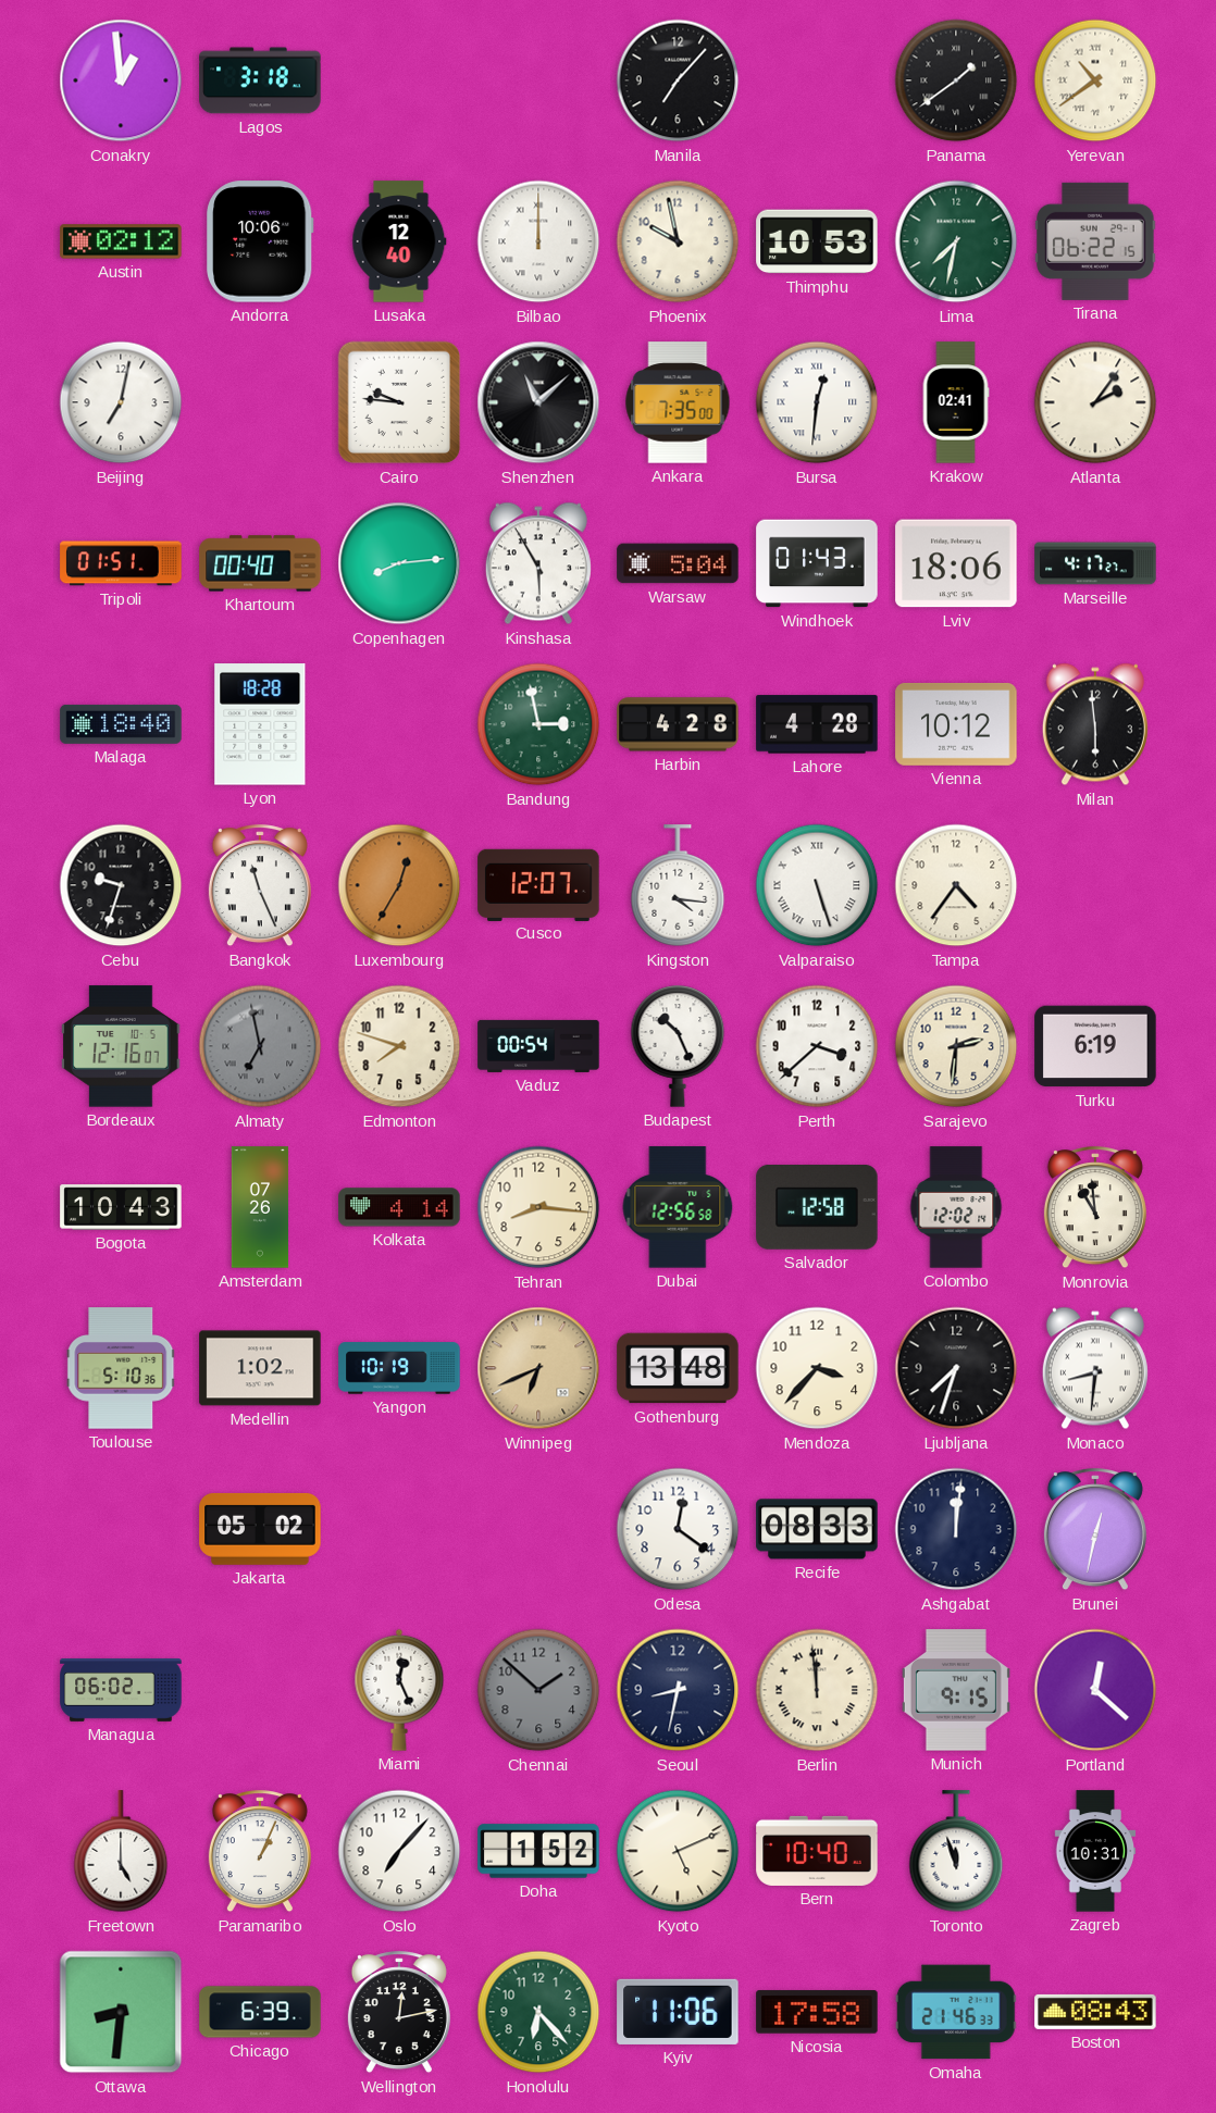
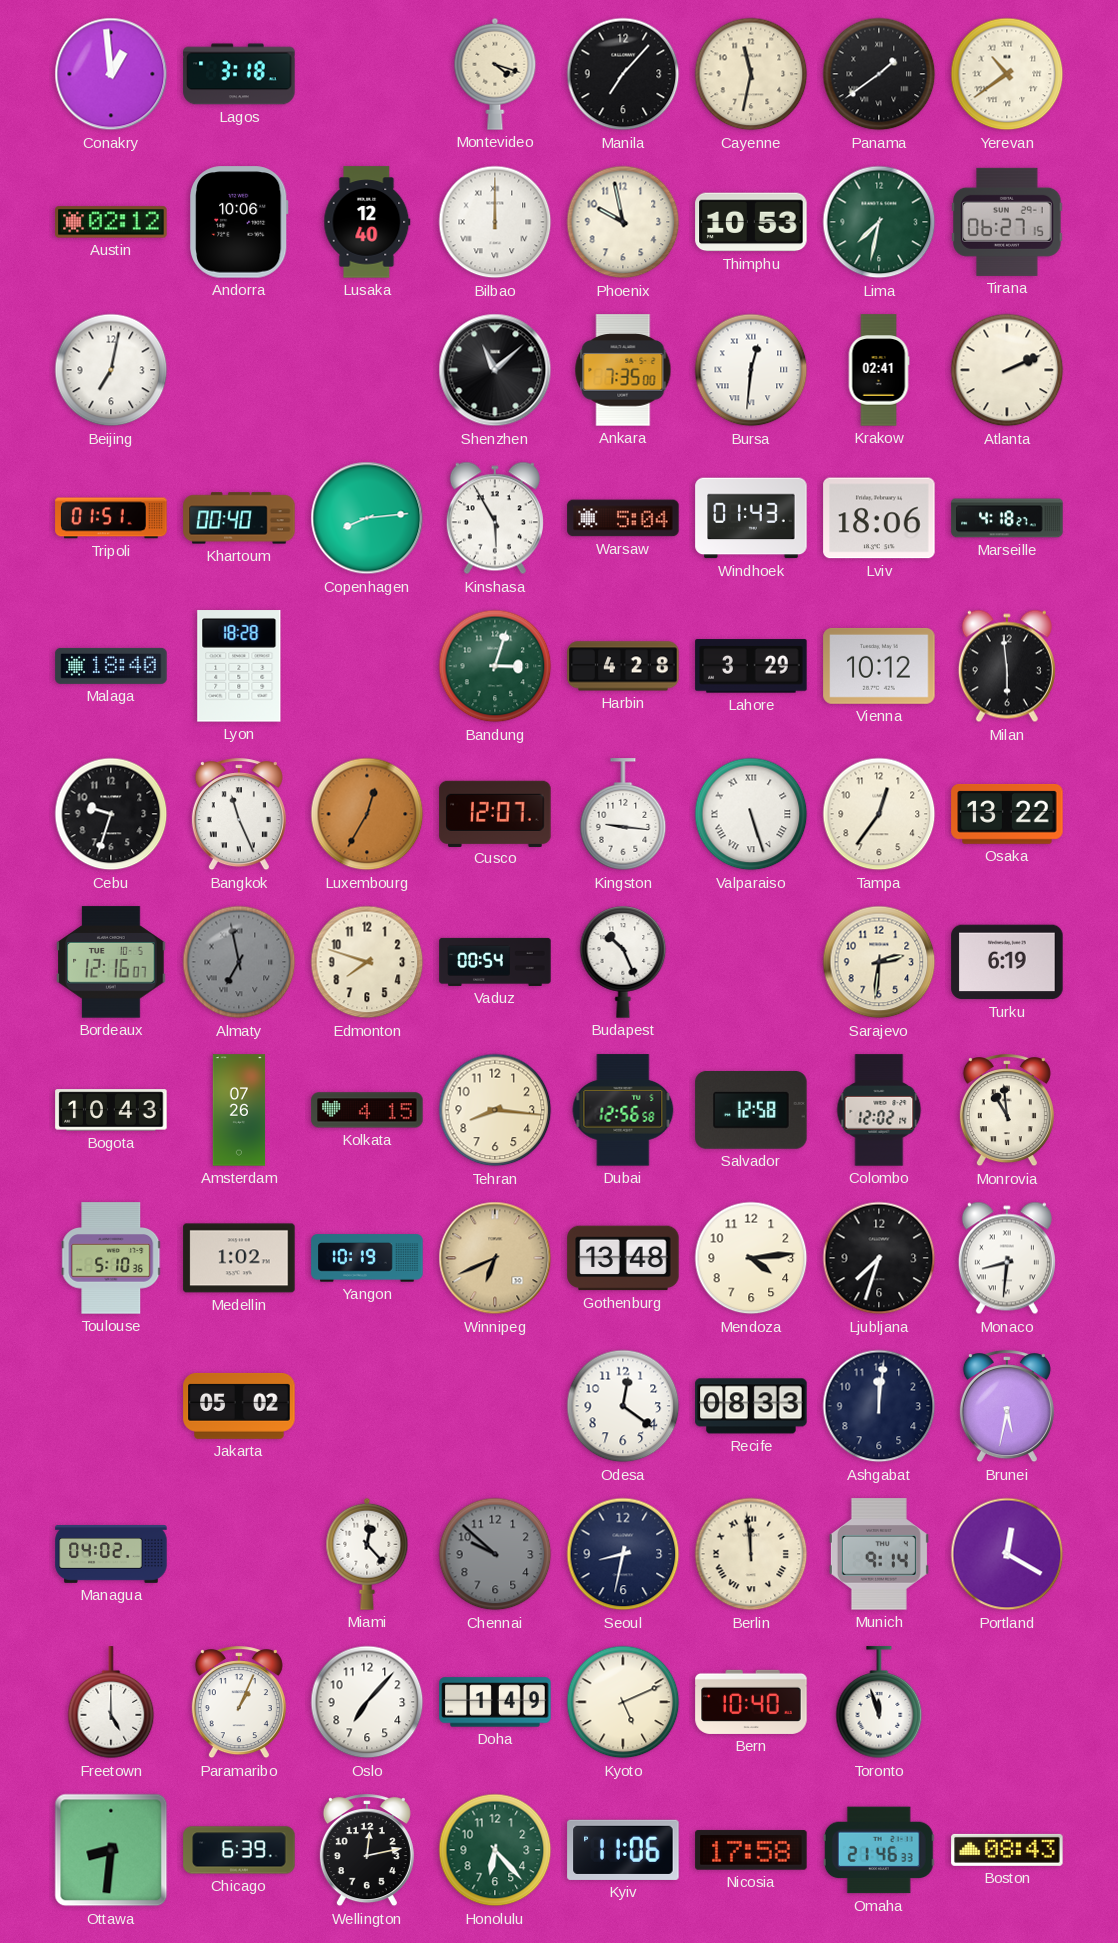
Montevideo: none -> 4:18 (495, 74)
Cayenne: none -> 11:32 (751, 74)
Tirana: 06:22 -> 06:27 (1007, 222)
Cairo: 9:46 -> none (399, 402)
Atlanta: 2:06 -> 2:11 (1007, 370)
Marseille: 4:17 -> 4:18 (1007, 518)
Bandung: 2:58 -> 3:03 (495, 666)
Lahore: 4:28 -> 3:29 (751, 666)
Kingston: 4:16 -> 9:16 (623, 815)
Tampa: 4:36 -> 12:36 (879, 814)
Osaka: none -> 13:22 (1007, 815)
Perth: 3:38 -> none (817, 1046)
Kolkata: 4:14 -> 4:15 (367, 1110)
Mendoza: 3:37 -> 4:14 (751, 1258)
Brunei: 12:32 -> 5:32 (1007, 1407)
Managua: 06:02 -> 04:02 (111, 1555)
Miami: 12:26 -> 12:23 (367, 1554)
Chennai: 1:52 -> 9:52 (495, 1554)
Munich: 9:15 -> 9:14 (879, 1554)
Portland: 12:22 -> 12:20 (1007, 1554)
Doha: 1:52 -> 1:49 (495, 1702)
Zagreb: 10:31 -> none (1095, 1851)
